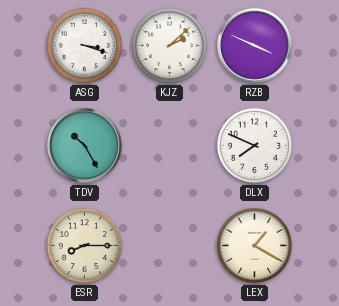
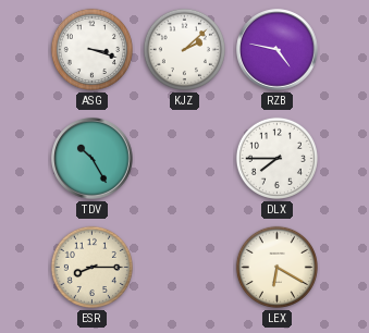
RZB: 3:49 -> 4:47 (278, 50)
DLX: 7:49 -> 7:45 (276, 158)
LEX: 1:20 -> 6:20 (276, 267)
